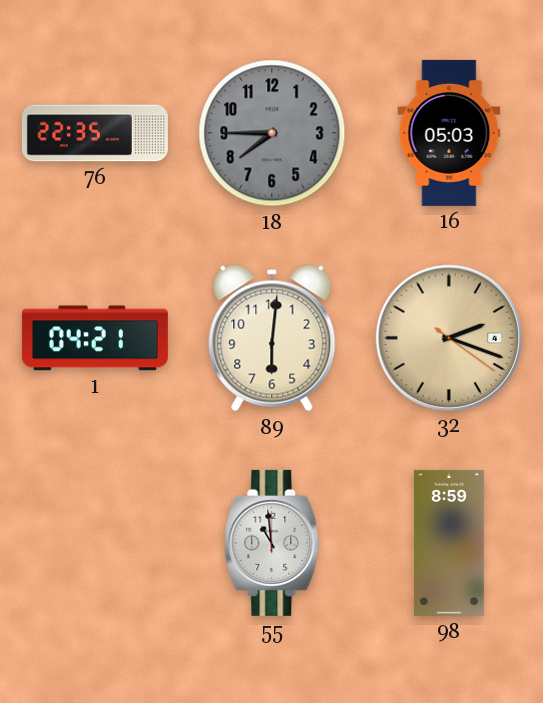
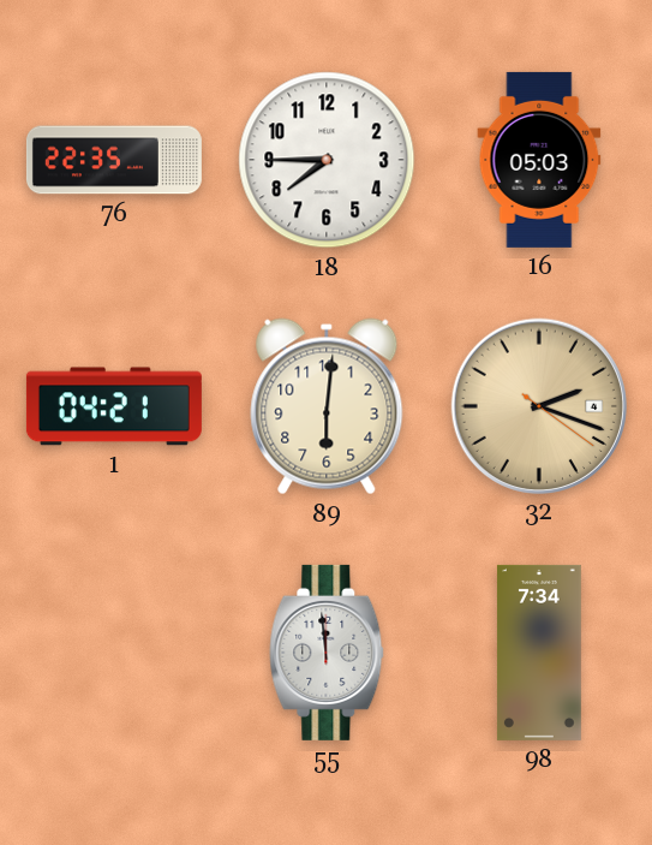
18 dial: grey -> white (327, 160)
55: 10:59 -> 11:59 (327, 653)
98: 8:59 -> 7:34 (539, 653)
